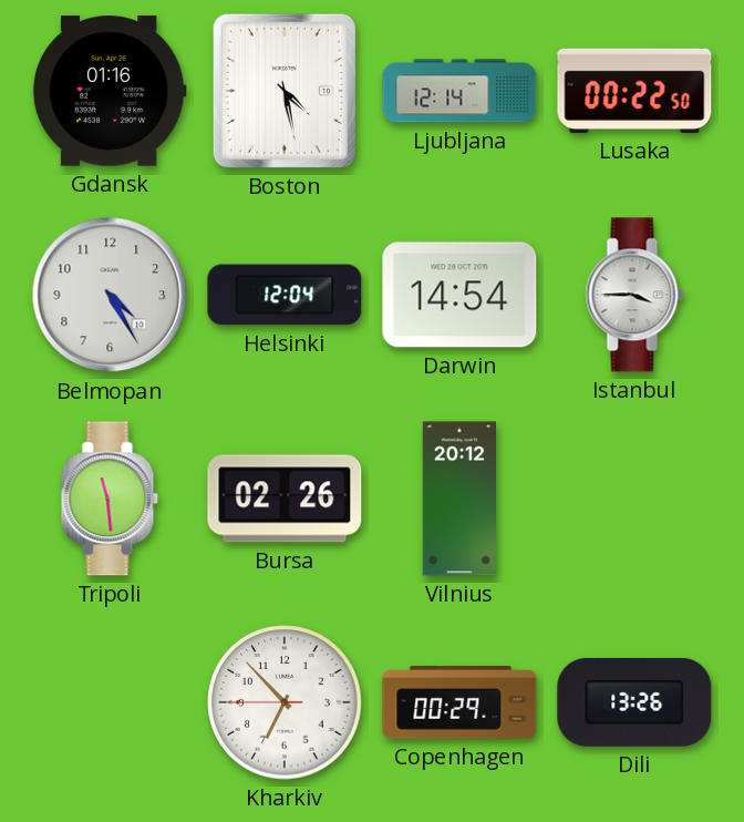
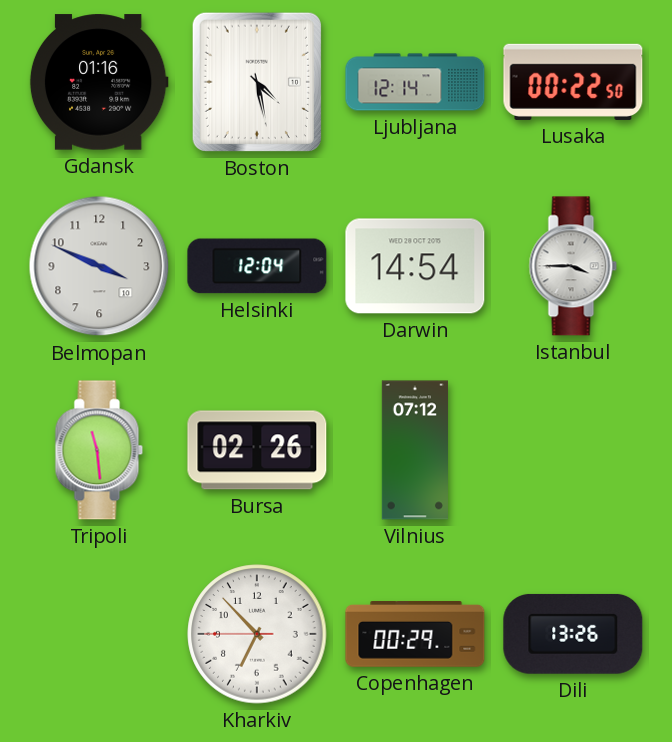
Belmopan: 4:25 -> 3:49 (99, 266)
Vilnius: 20:12 -> 07:12 (415, 450)
